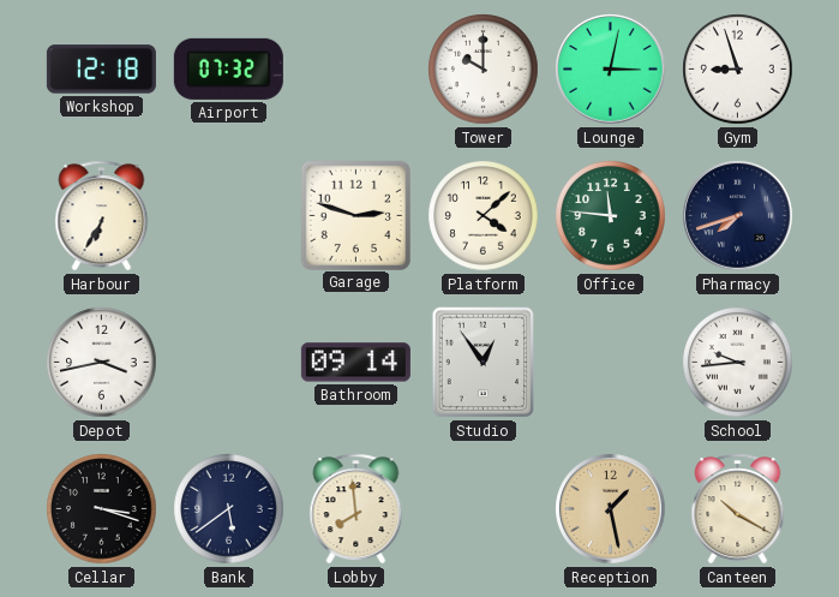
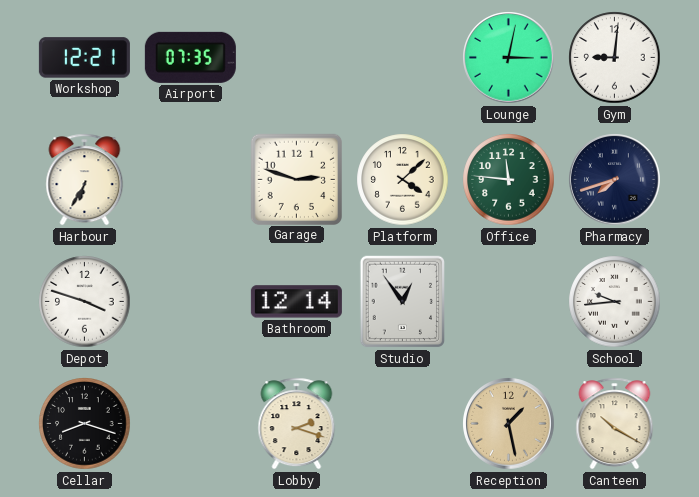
Workshop: 12:18 -> 12:21 (84, 58)
Airport: 07:32 -> 07:35 (190, 57)
Tower: 10:00 -> none (484, 70)
Gym: 8:57 -> 9:01 (615, 58)
Depot: 3:43 -> 3:48 (85, 302)
Bathroom: 09:14 -> 12:14 (296, 302)
Cellar: 3:18 -> 8:18 (85, 424)
Bank: 5:39 -> none (229, 509)
Lobby: 7:59 -> 2:18 (297, 424)
